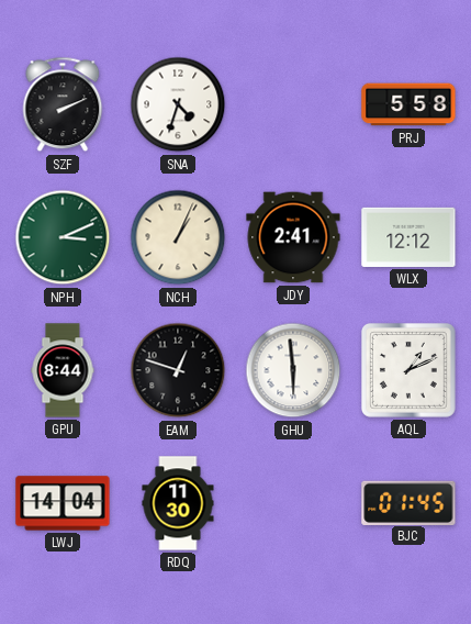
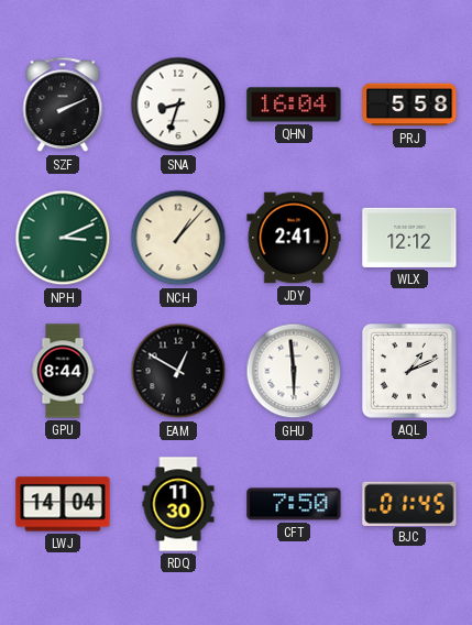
SNA: 4:33 -> 8:33 (178, 105)
QHN: none -> 16:04 (294, 105)
NCH: 1:04 -> 1:07 (178, 238)
EAM: 12:48 -> 12:50 (178, 371)
CFT: none -> 7:50 (294, 504)
